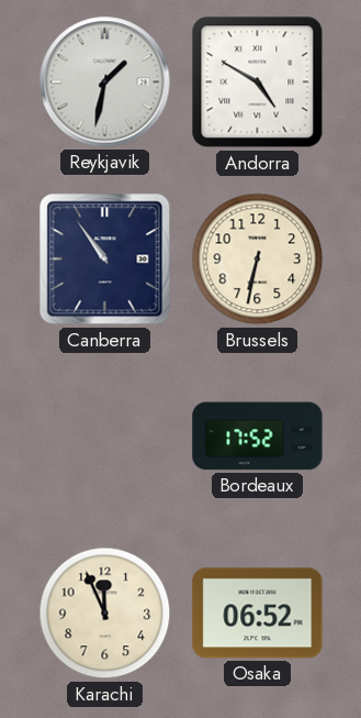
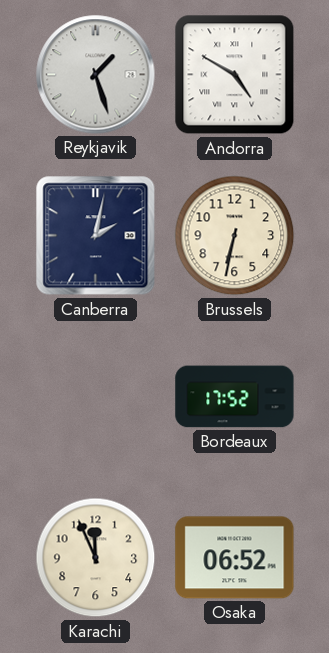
Reykjavik: 1:32 -> 1:27 (96, 75)
Canberra: 10:54 -> 2:02 (96, 236)
